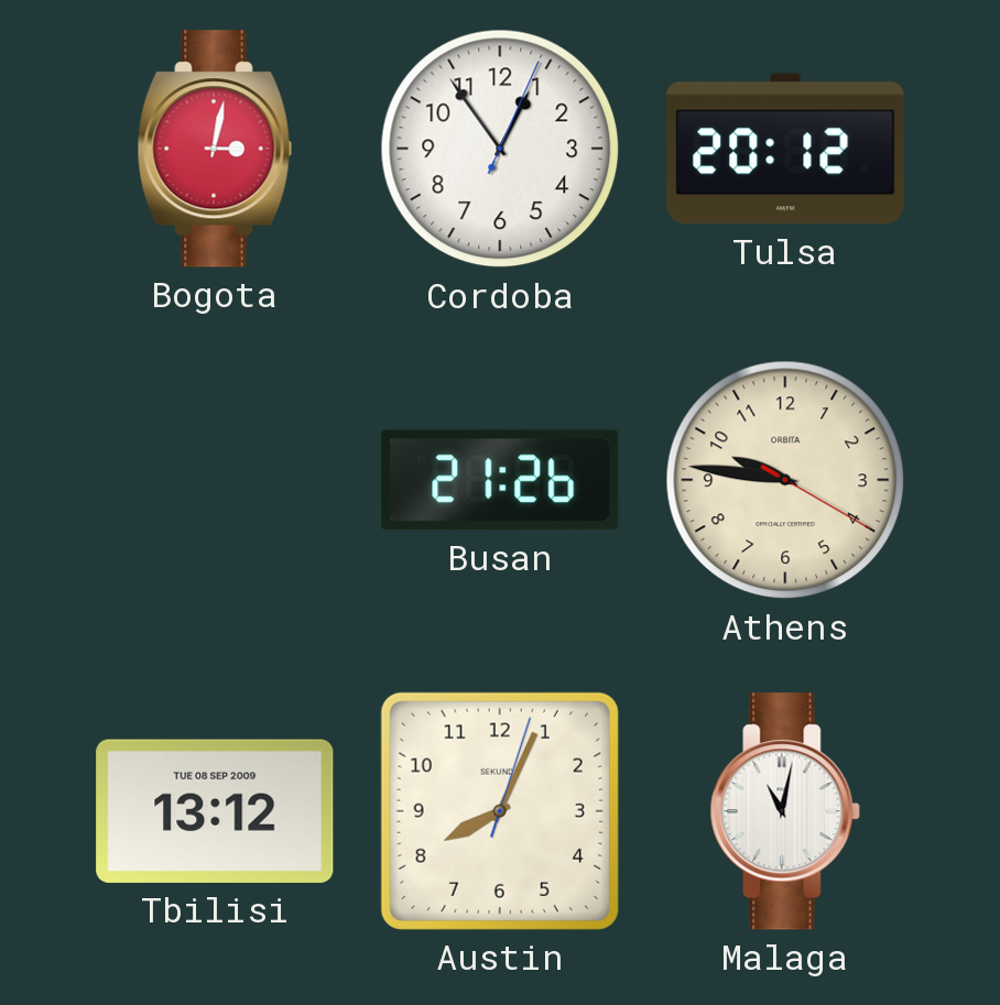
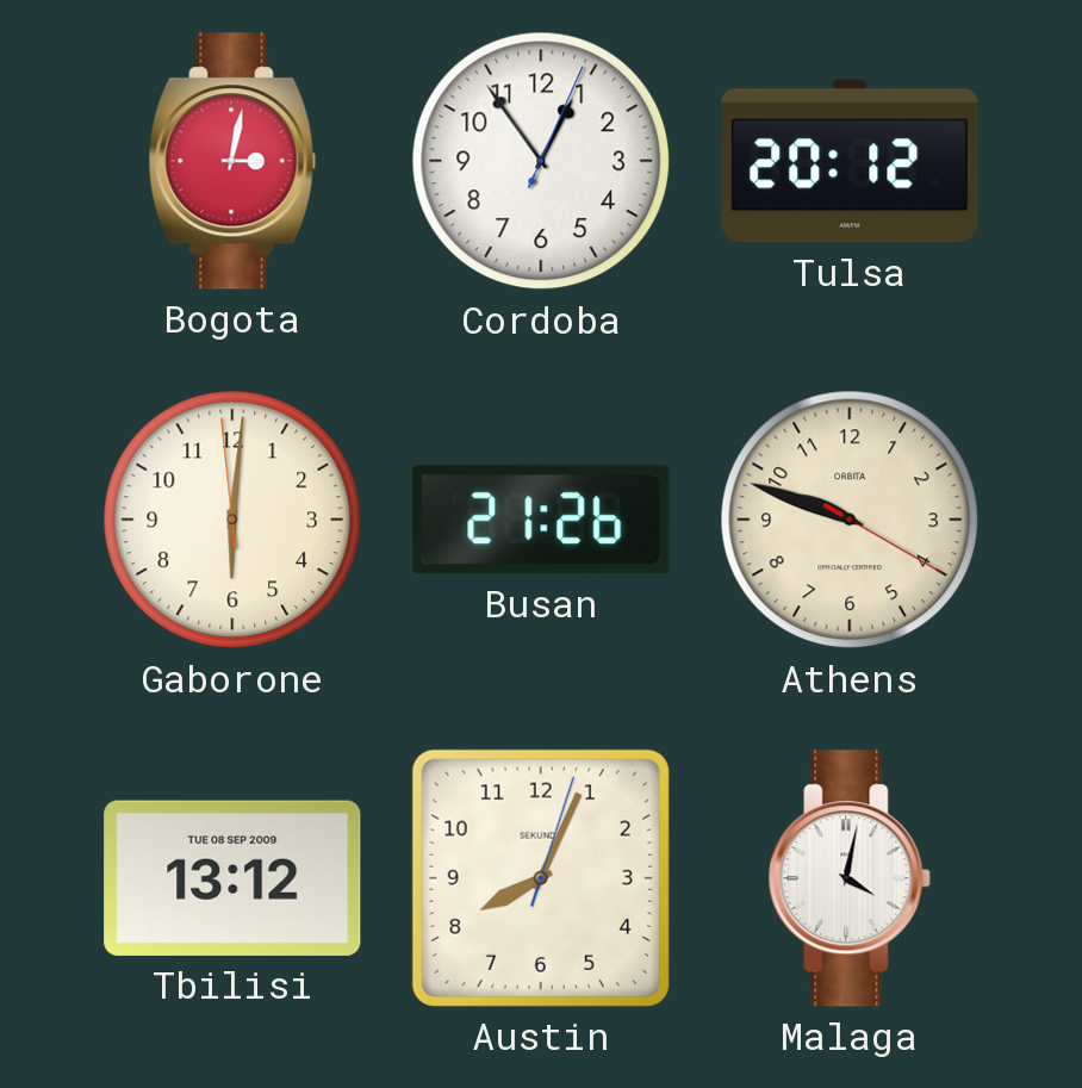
Gaborone: none -> 6:00 (232, 520)
Athens: 9:46 -> 9:48 (850, 520)
Malaga: 11:02 -> 4:02 (850, 878)
